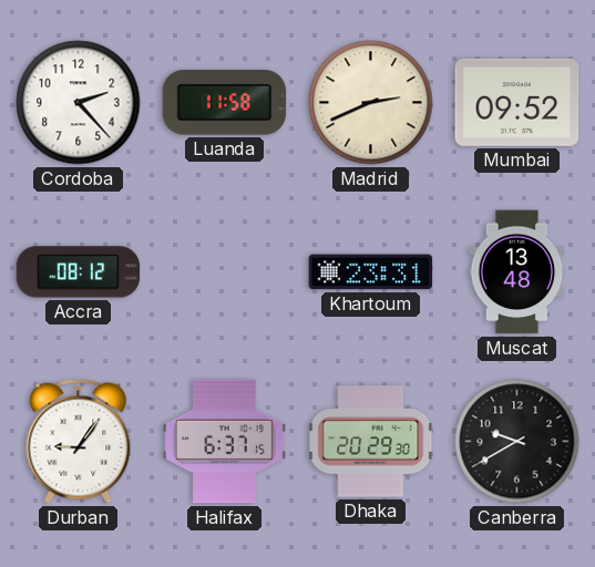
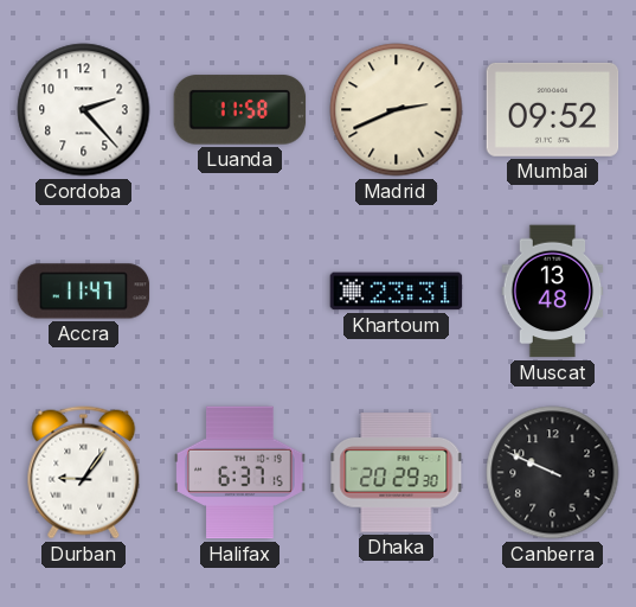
Accra: 08:12 -> 11:47 (84, 292)
Canberra: 9:40 -> 9:49 (553, 473)
